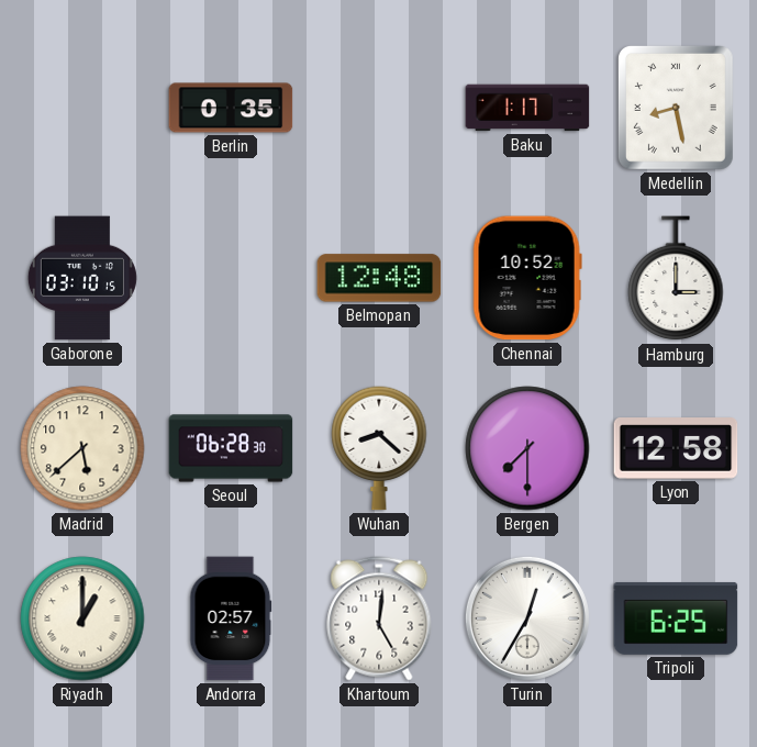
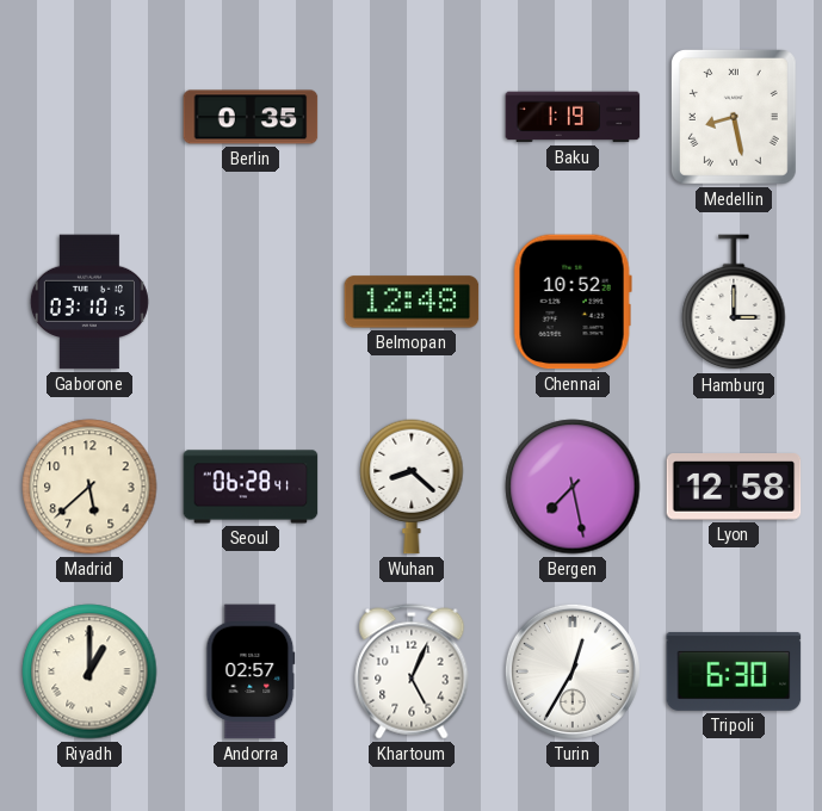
Baku: 1:17 -> 1:19 (573, 117)
Seoul: 06:28:30 -> 06:28:41 (251, 487)
Bergen: 7:30 -> 7:28 (573, 487)
Khartoum: 5:01 -> 5:04 (412, 671)
Tripoli: 6:25 -> 6:30 (734, 671)
